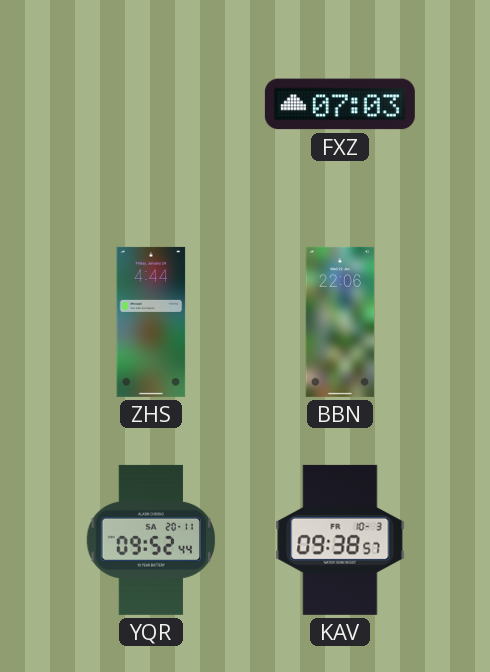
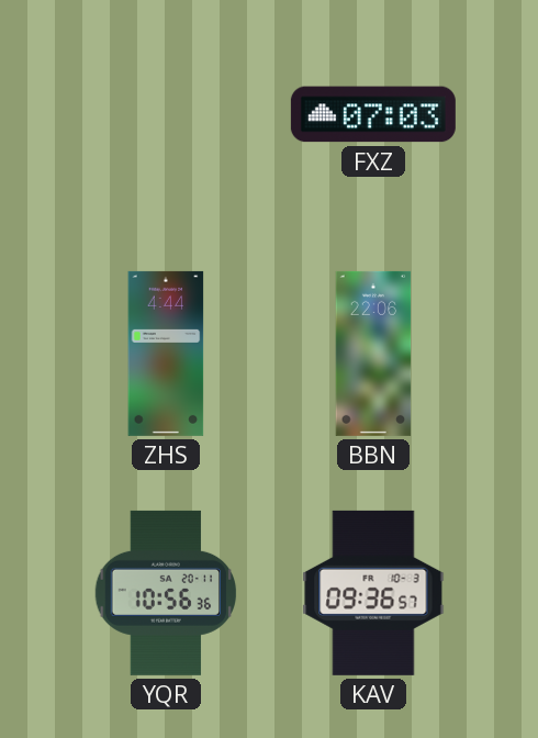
YQR: 09:52 -> 10:56 (166, 593)
KAV: 09:38 -> 09:36 (373, 593)
